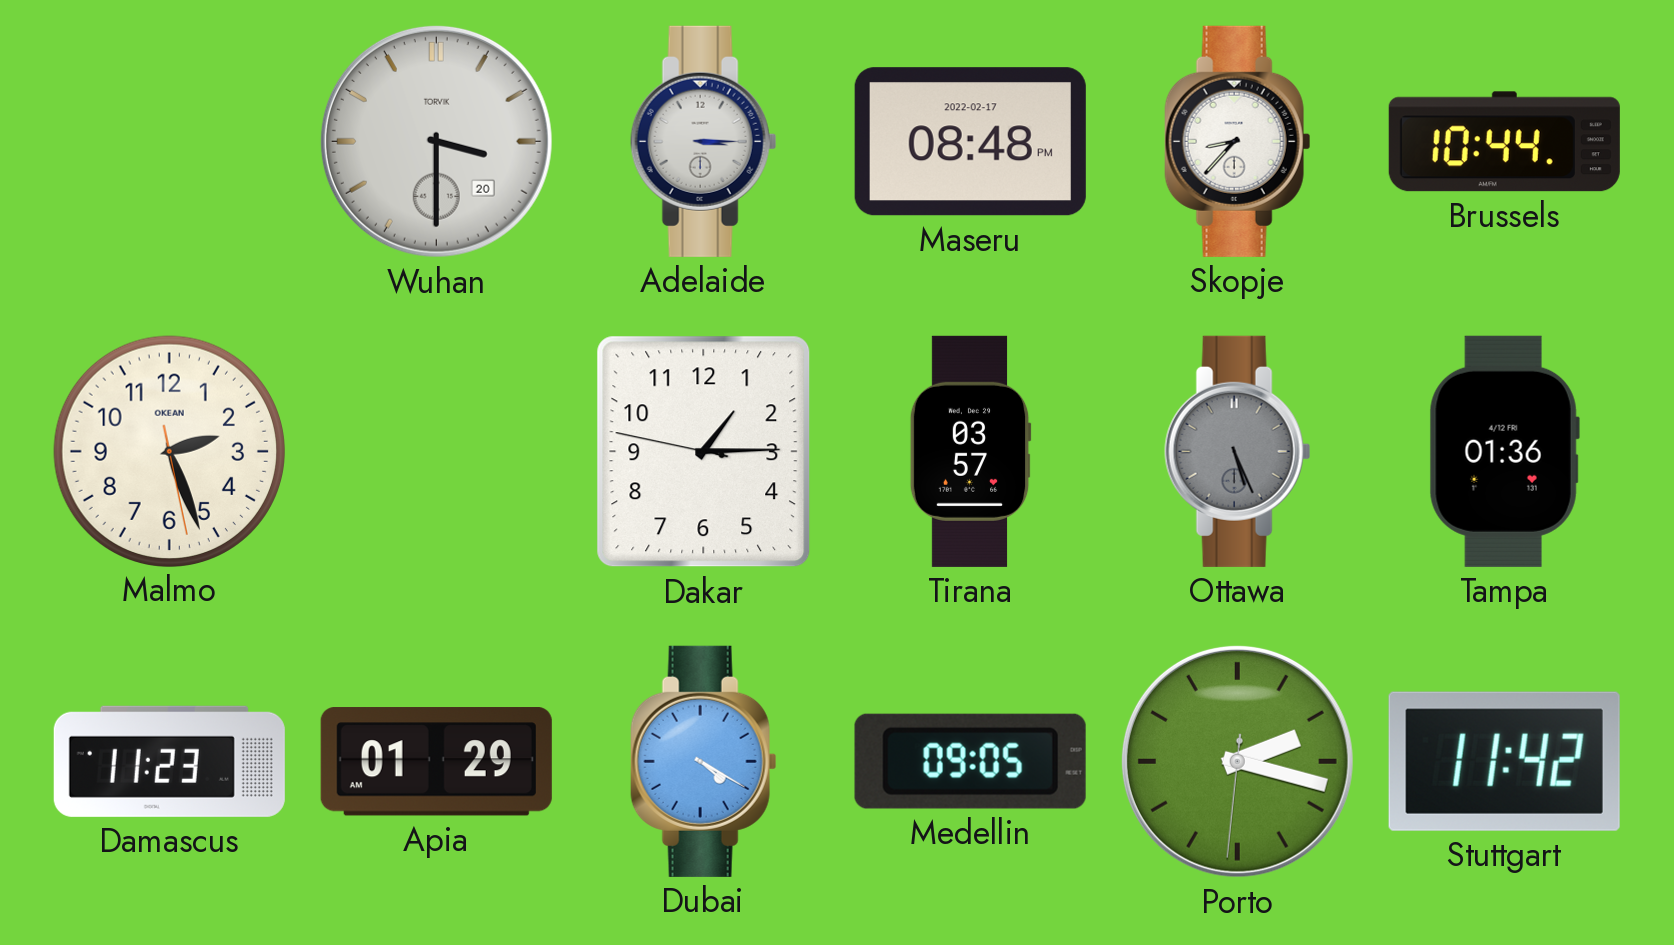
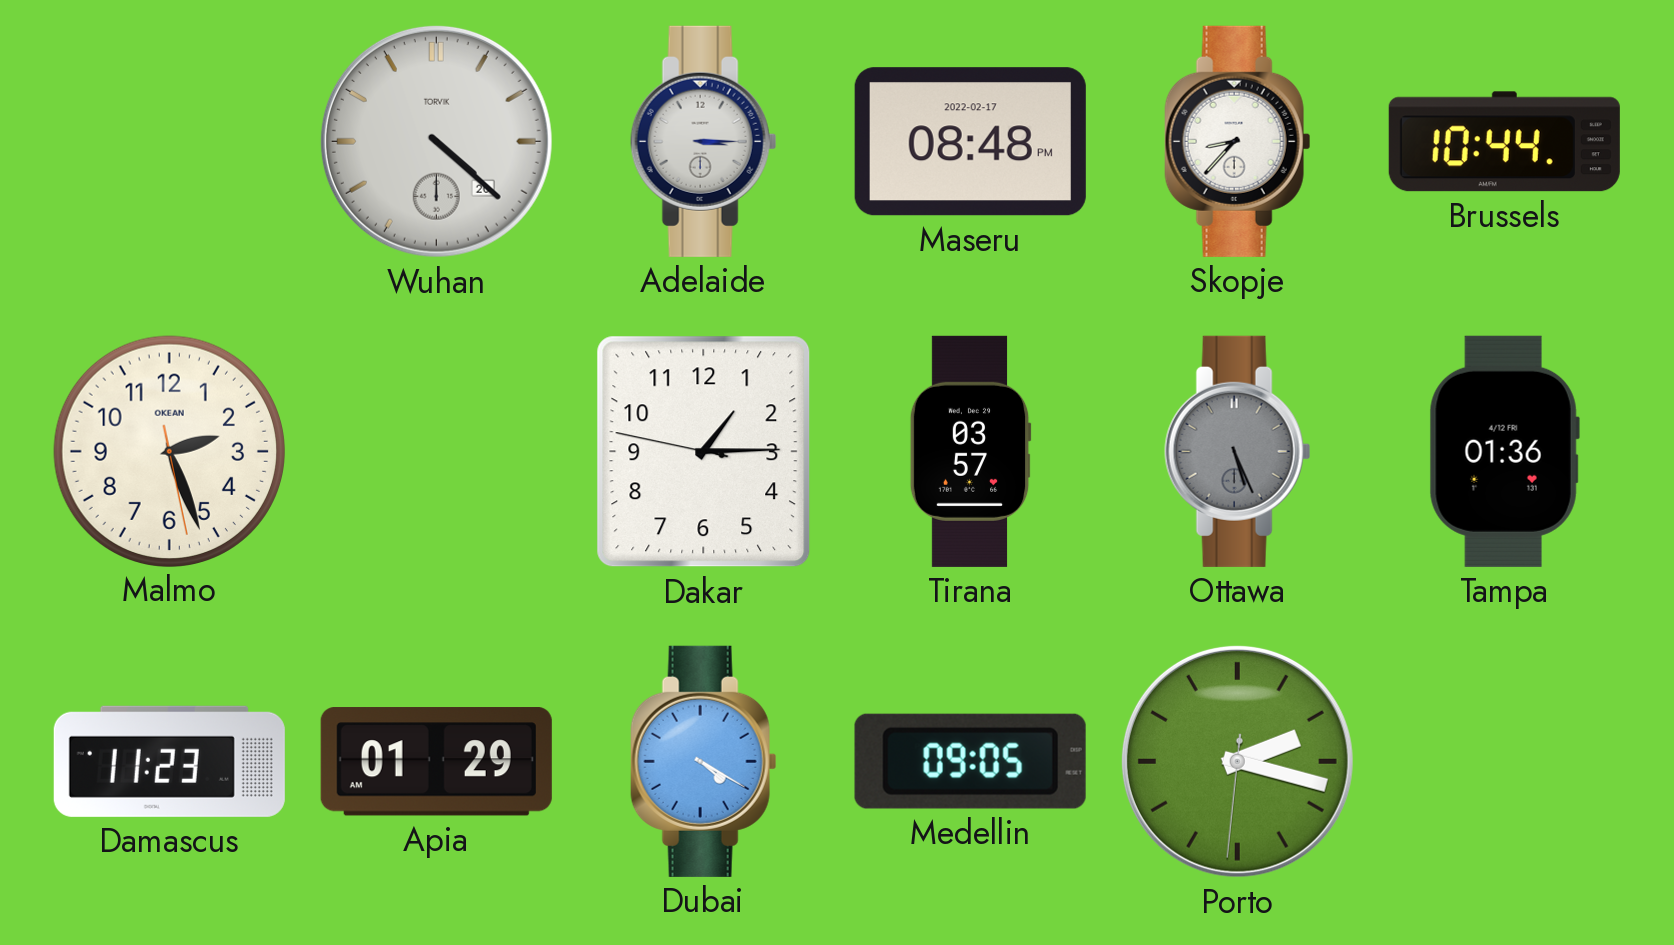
Wuhan: 3:30 -> 4:22 (436, 141)
Stuttgart: 11:42 -> none (1504, 761)
